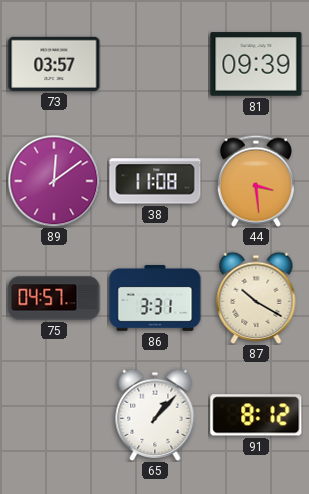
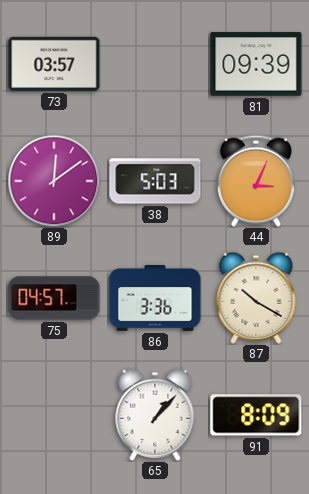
38: 11:08 -> 5:03 (155, 181)
44: 3:29 -> 3:04 (256, 181)
86: 3:31 -> 3:36 (155, 298)
91: 8:12 -> 8:09 (256, 415)
